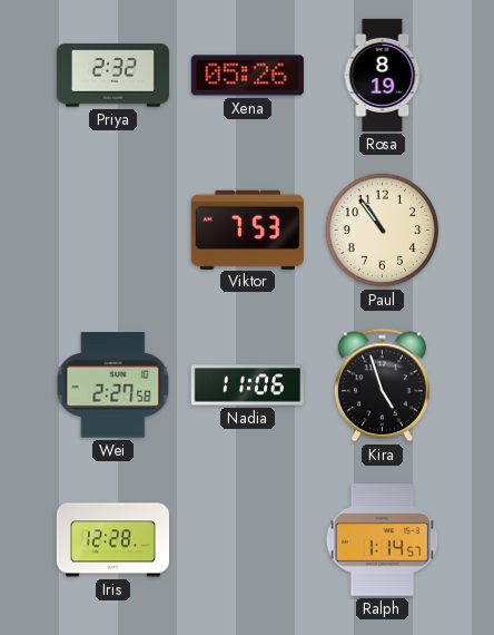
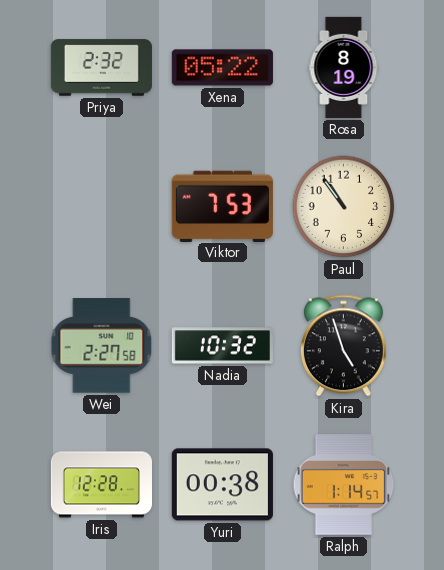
Xena: 05:26 -> 05:22 (222, 68)
Nadia: 11:06 -> 10:32 (222, 346)
Yuri: none -> 00:38 (222, 485)
